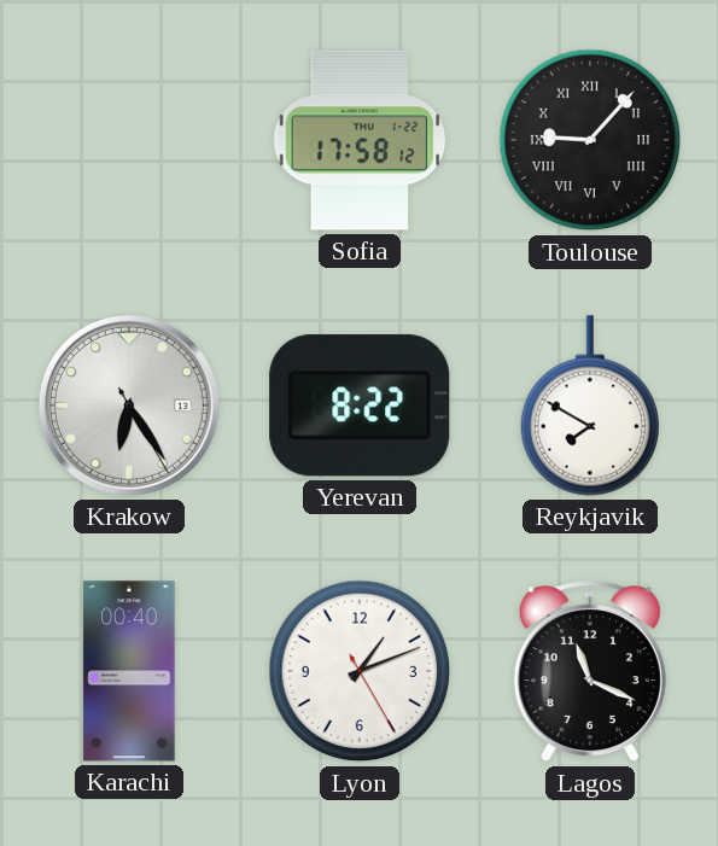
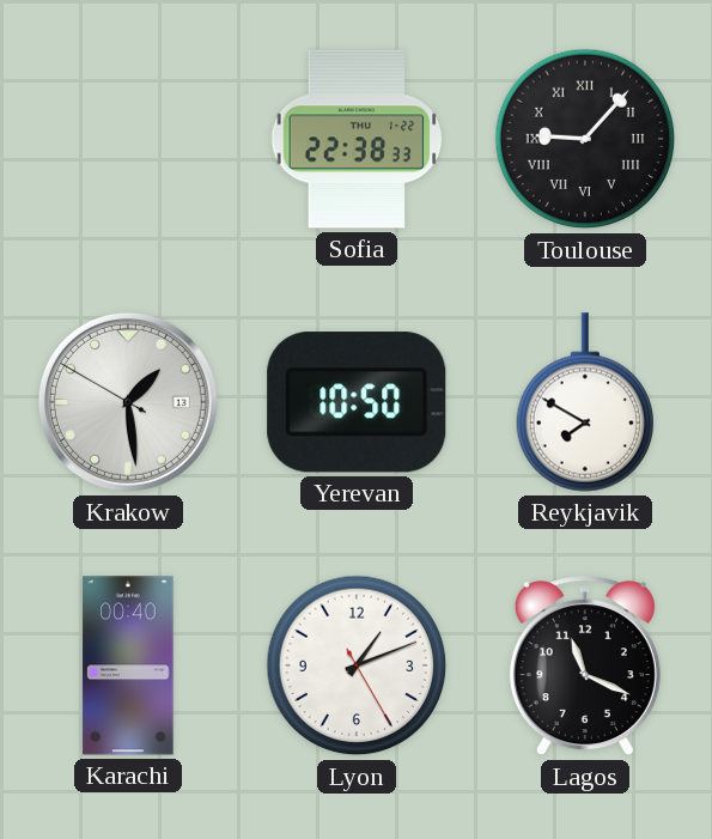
Sofia: 17:58 -> 22:38 (357, 139)
Krakow: 6:24 -> 1:28 (128, 402)
Yerevan: 8:22 -> 10:50 (357, 402)
